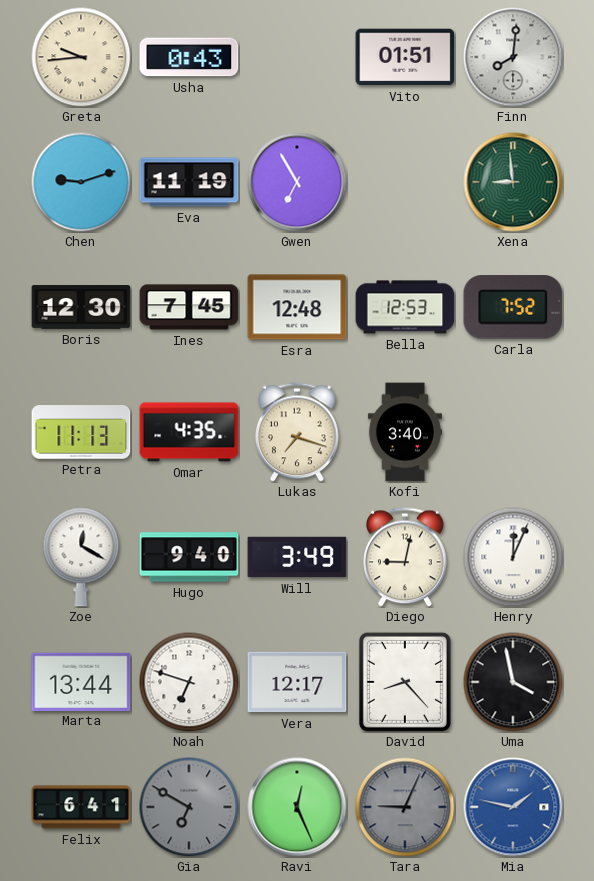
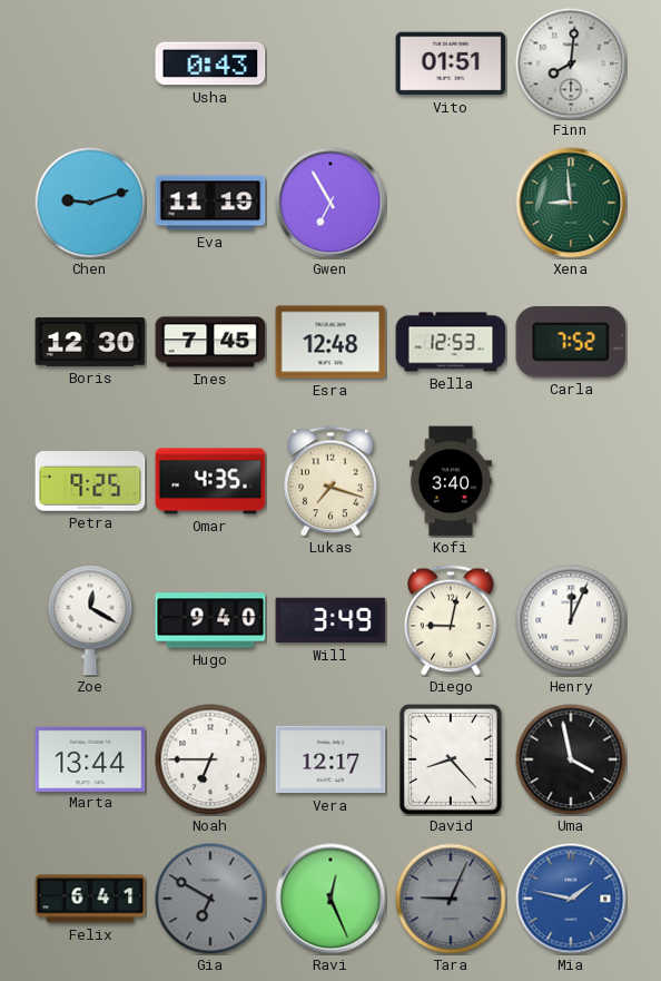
Greta: 9:44 -> none (81, 57)
Petra: 11:13 -> 9:25 (90, 481)
Noah: 6:48 -> 6:45 (210, 759)
